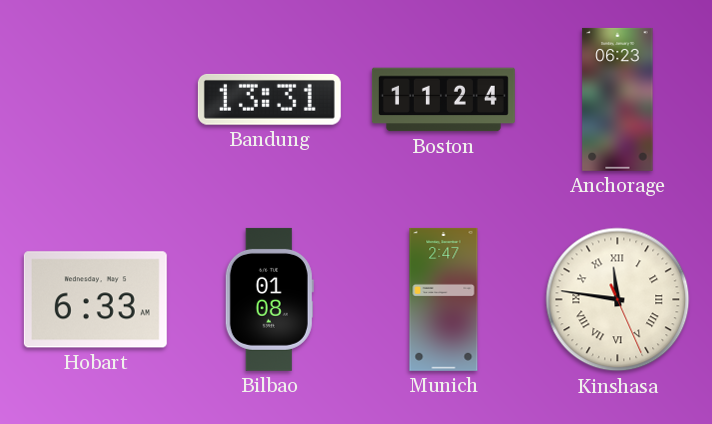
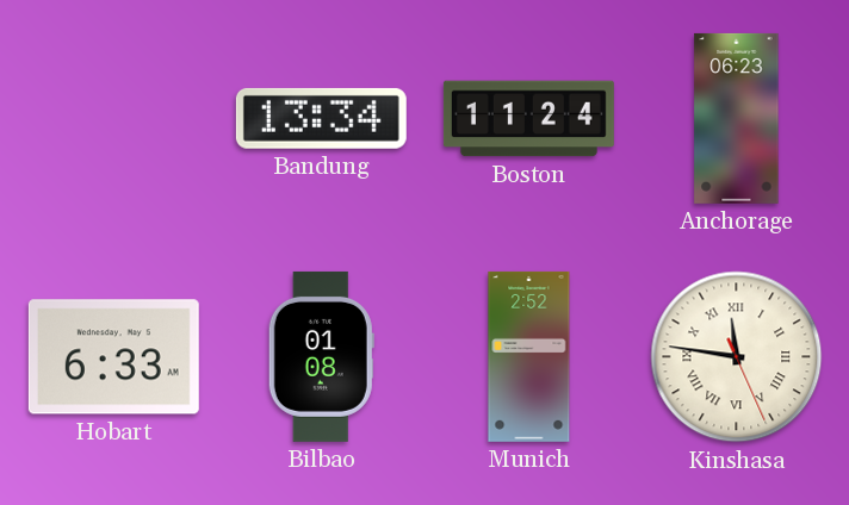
Bandung: 13:31 -> 13:34 (321, 118)
Munich: 2:47 -> 2:52 (529, 356)
